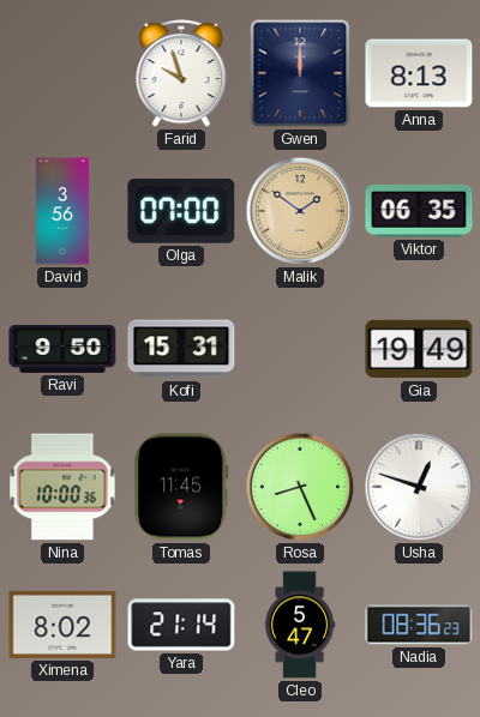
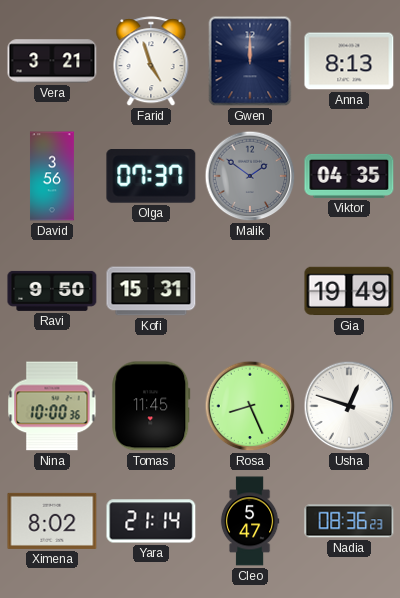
Vera: none -> 3:21 (52, 61)
Farid: 9:57 -> 4:57 (151, 62)
Olga: 07:00 -> 07:37 (151, 177)
Malik dial: champagne -> grey (250, 176)
Viktor: 06:35 -> 04:35 (349, 176)
